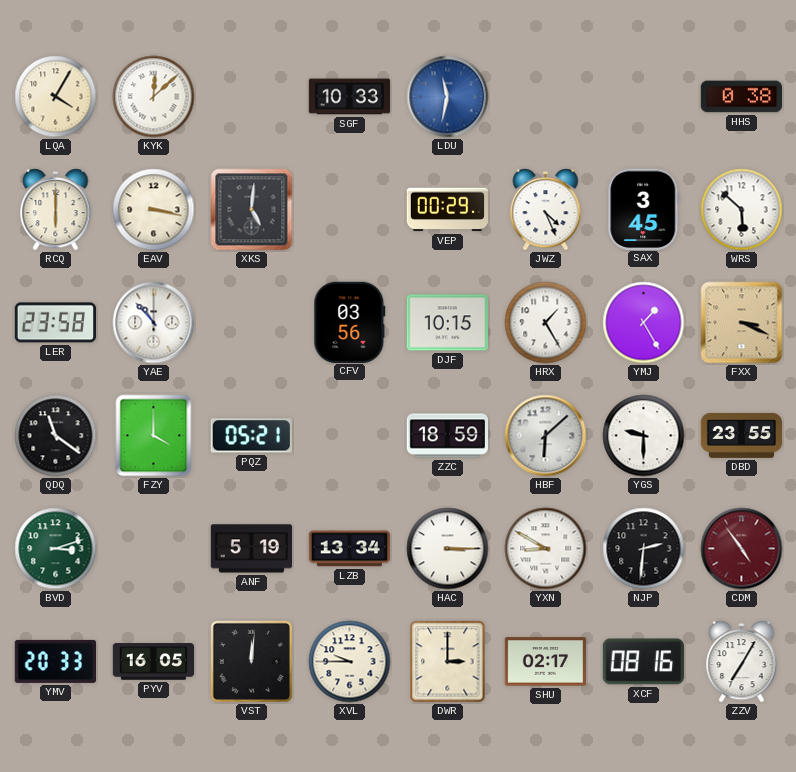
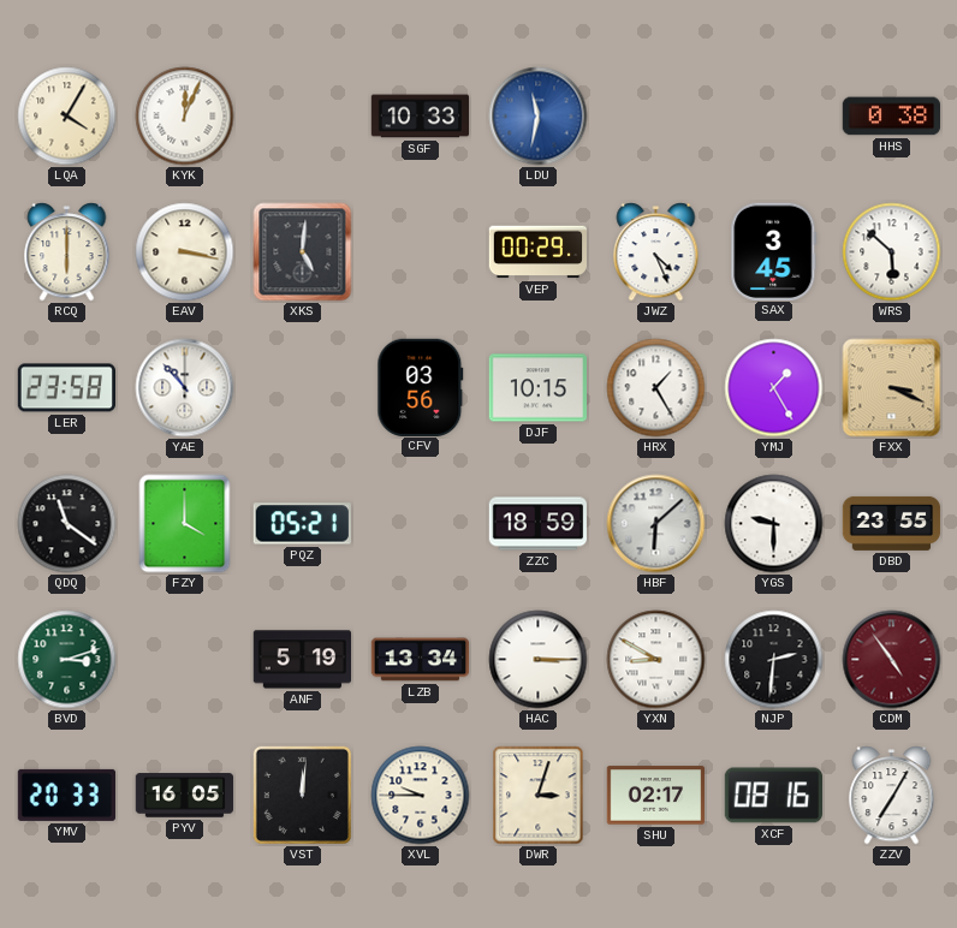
KYK: 12:08 -> 12:04 (185, 117)
DWR: 3:00 -> 3:03 (539, 796)
